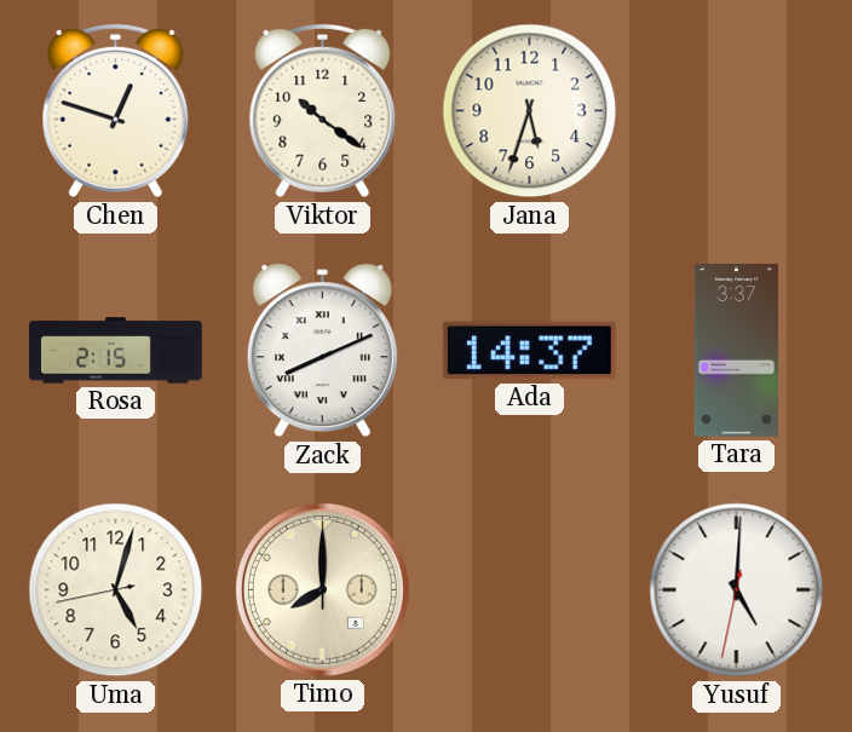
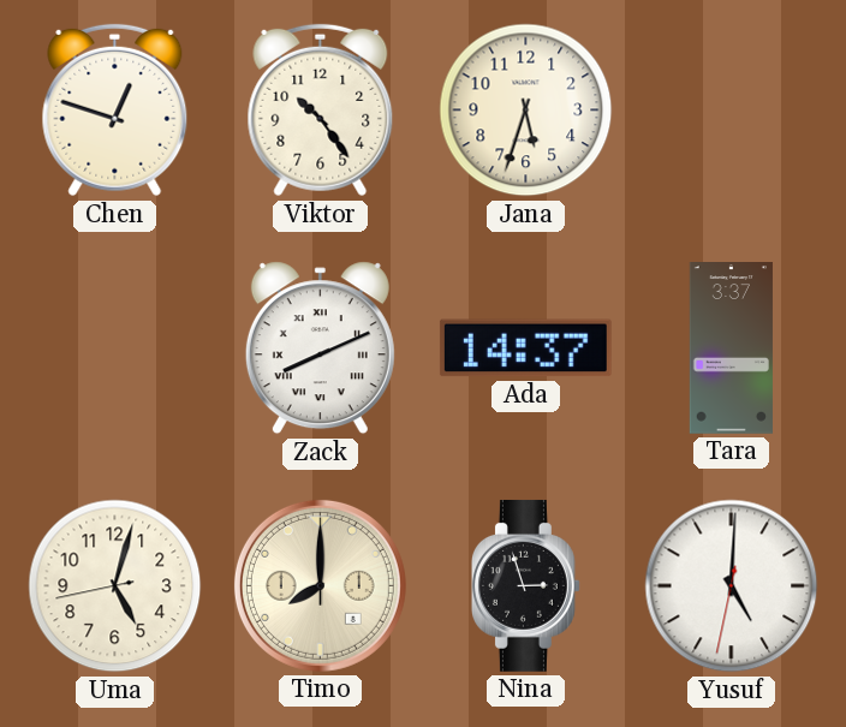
Viktor: 10:21 -> 10:24 (321, 111)
Rosa: 2:15 -> none (116, 351)
Nina: none -> 2:57 (525, 585)
